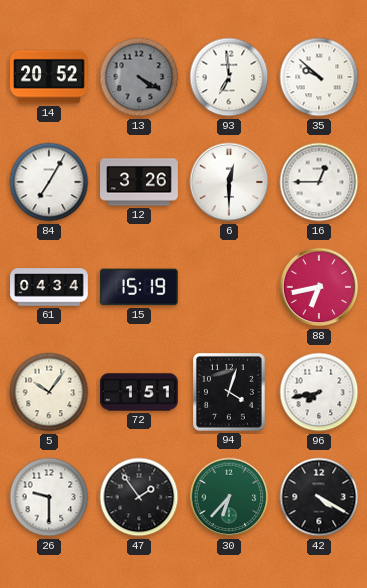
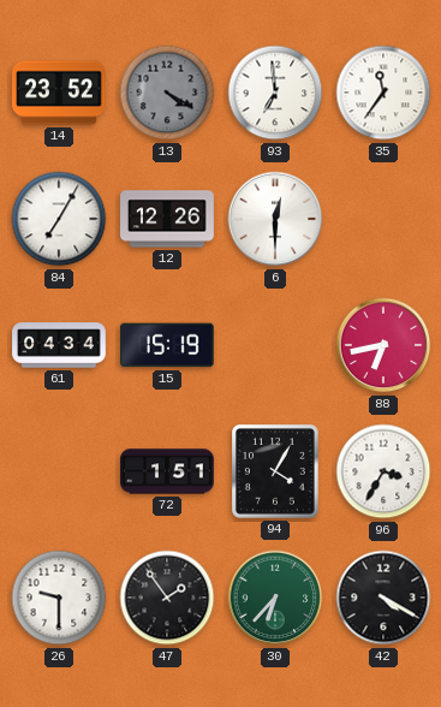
14: 20:52 -> 23:52 (60, 93)
35: 9:52 -> 11:36 (383, 93)
12: 3:26 -> 12:26 (167, 219)
16: 12:45 -> none (319, 182)
5: 10:06 -> none (49, 392)
94: 4:03 -> 4:05 (276, 473)
96: 7:43 -> 3:35 (383, 471)
